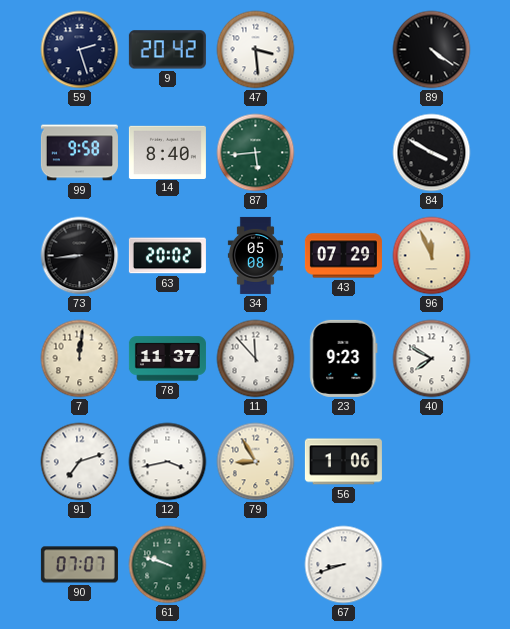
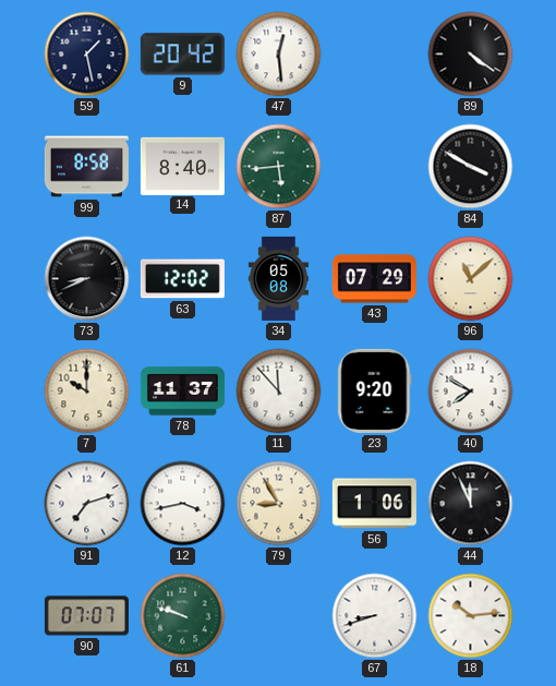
59: 2:27 -> 1:28 (87, 55)
47: 3:29 -> 12:29 (279, 55)
99: 9:58 -> 8:58 (86, 167)
73: 8:44 -> 8:41 (87, 279)
63: 20:02 -> 12:02 (182, 279)
96: 11:56 -> 11:08 (471, 279)
7: 12:01 -> 10:00 (87, 392)
23: 9:23 -> 9:20 (375, 390)
44: none -> 11:56 (471, 504)
18: none -> 10:14 (471, 616)
